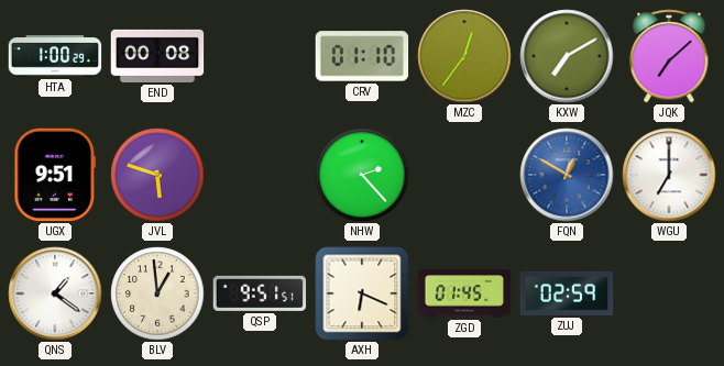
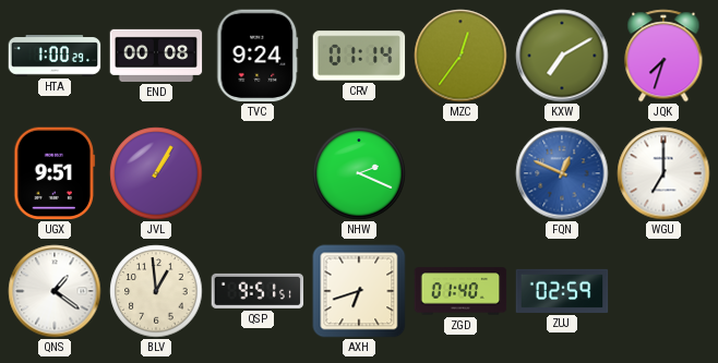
TVC: none -> 9:24 (258, 56)
CRV: 01:10 -> 01:14 (359, 56)
JQK: 7:08 -> 7:33 (663, 56)
JVL: 5:48 -> 1:05 (156, 173)
NHW: 2:23 -> 2:19 (359, 173)
FQN: 12:50 -> 12:49 (562, 173)
AXH: 6:19 -> 6:42 (359, 291)
ZGD: 01:45 -> 01:40 (460, 291)
